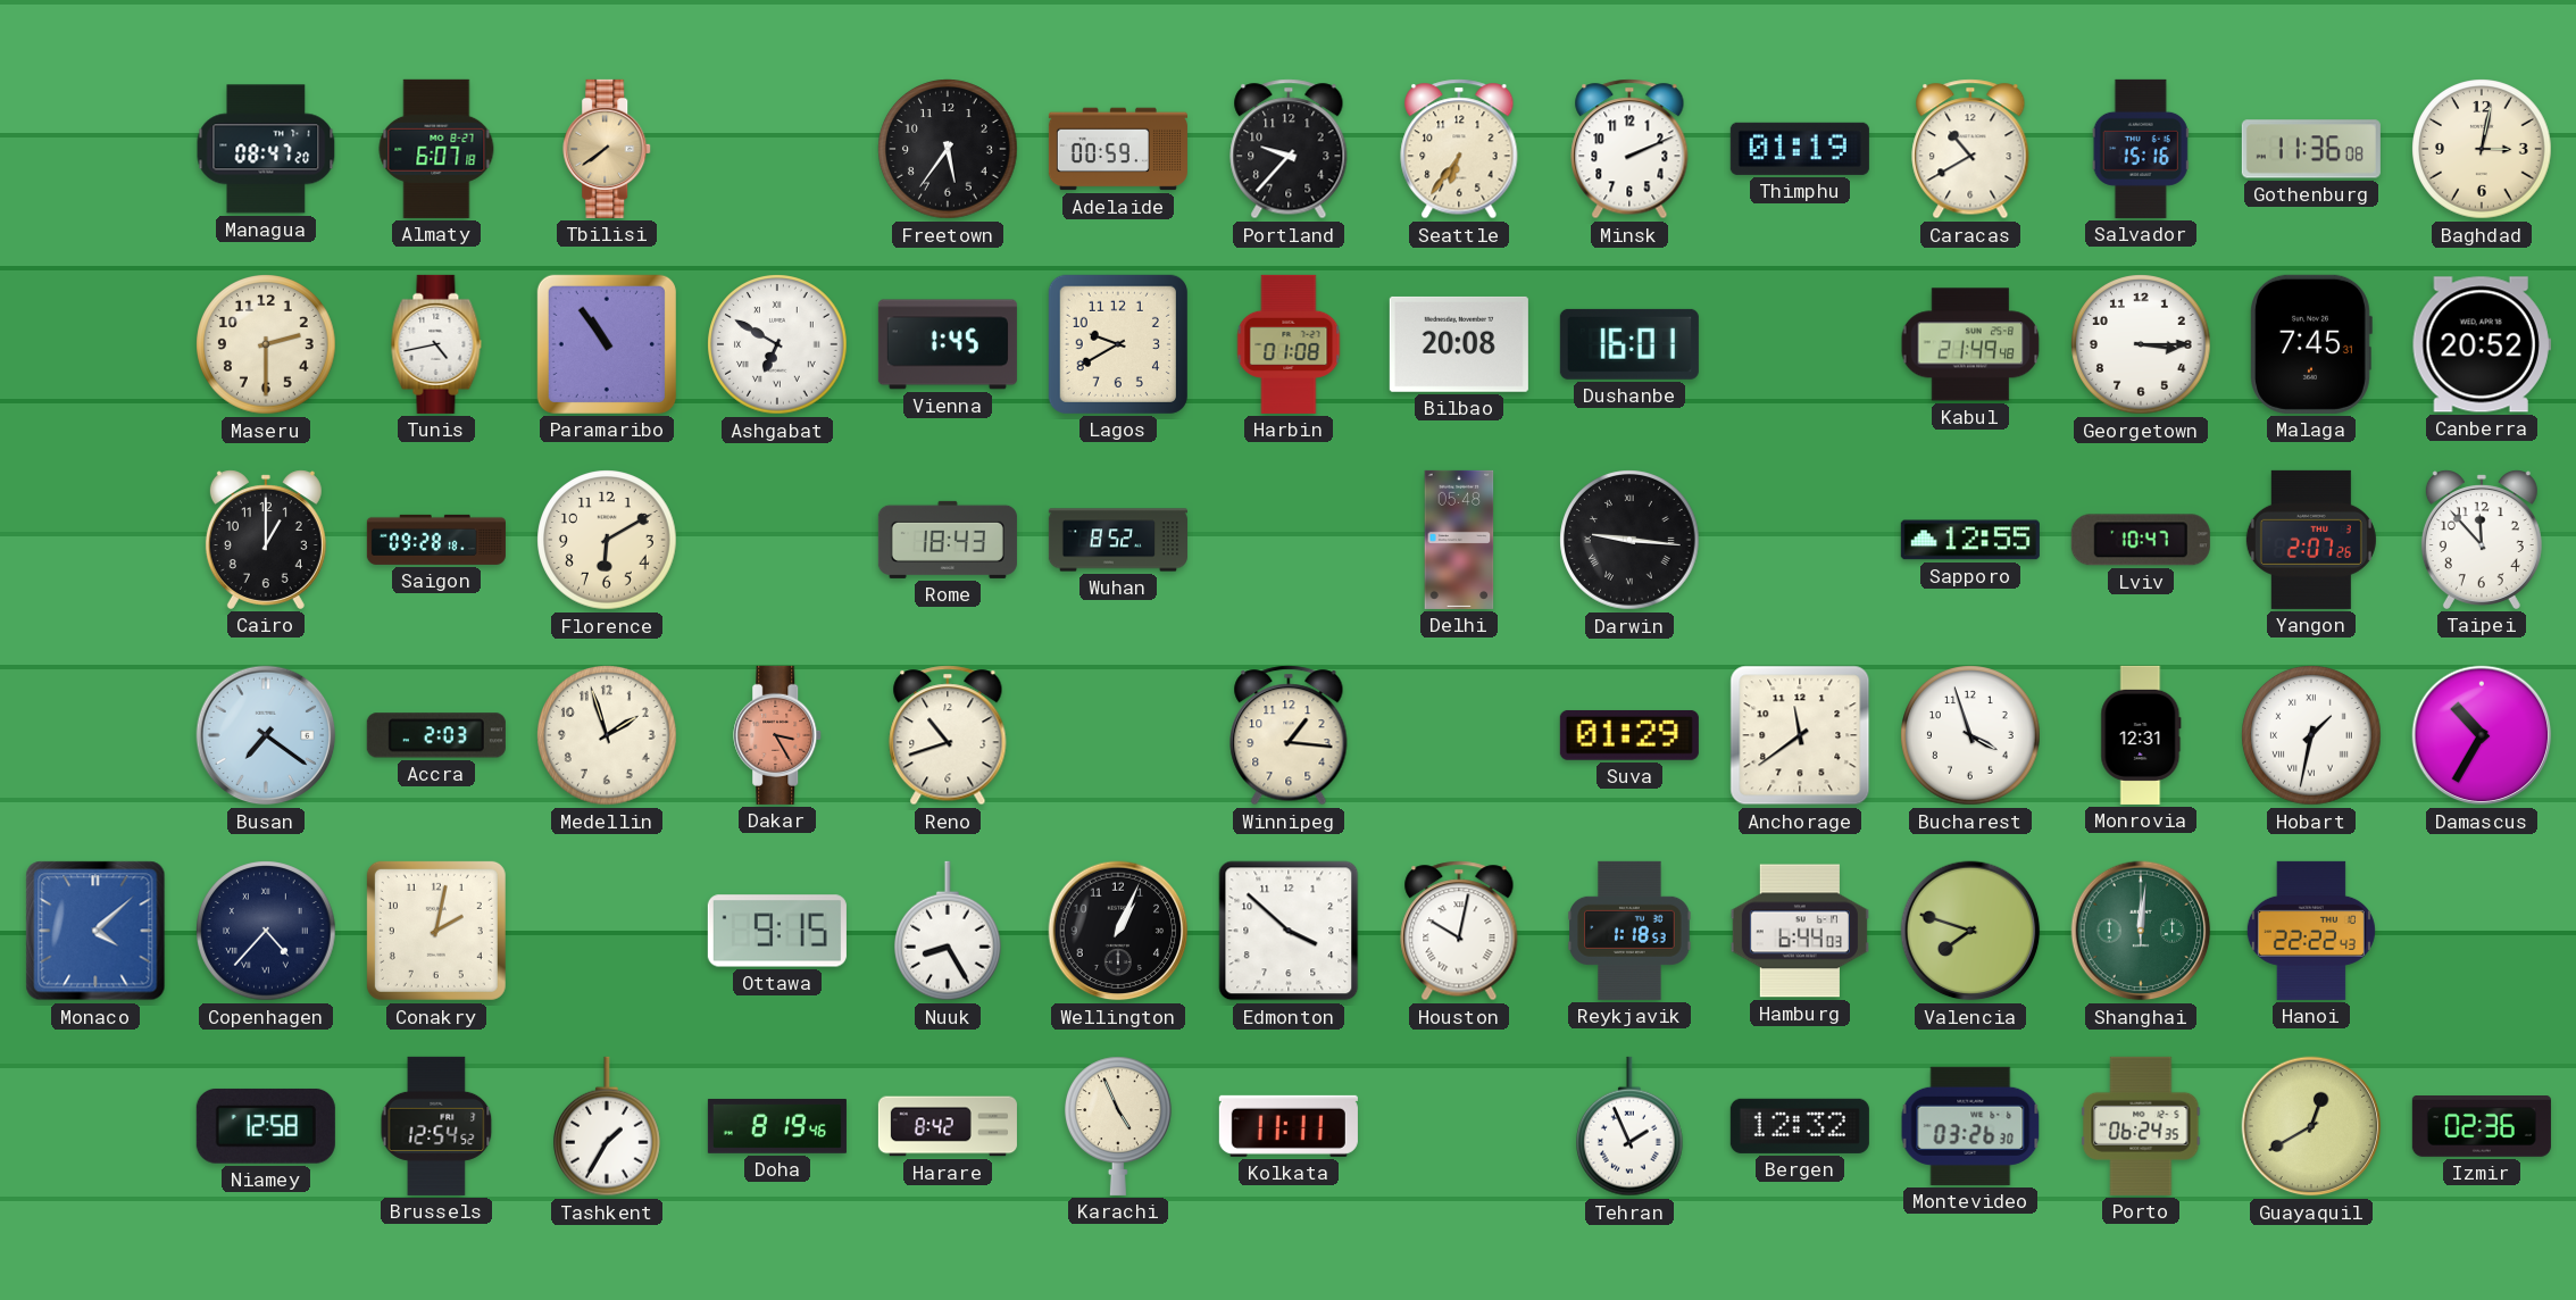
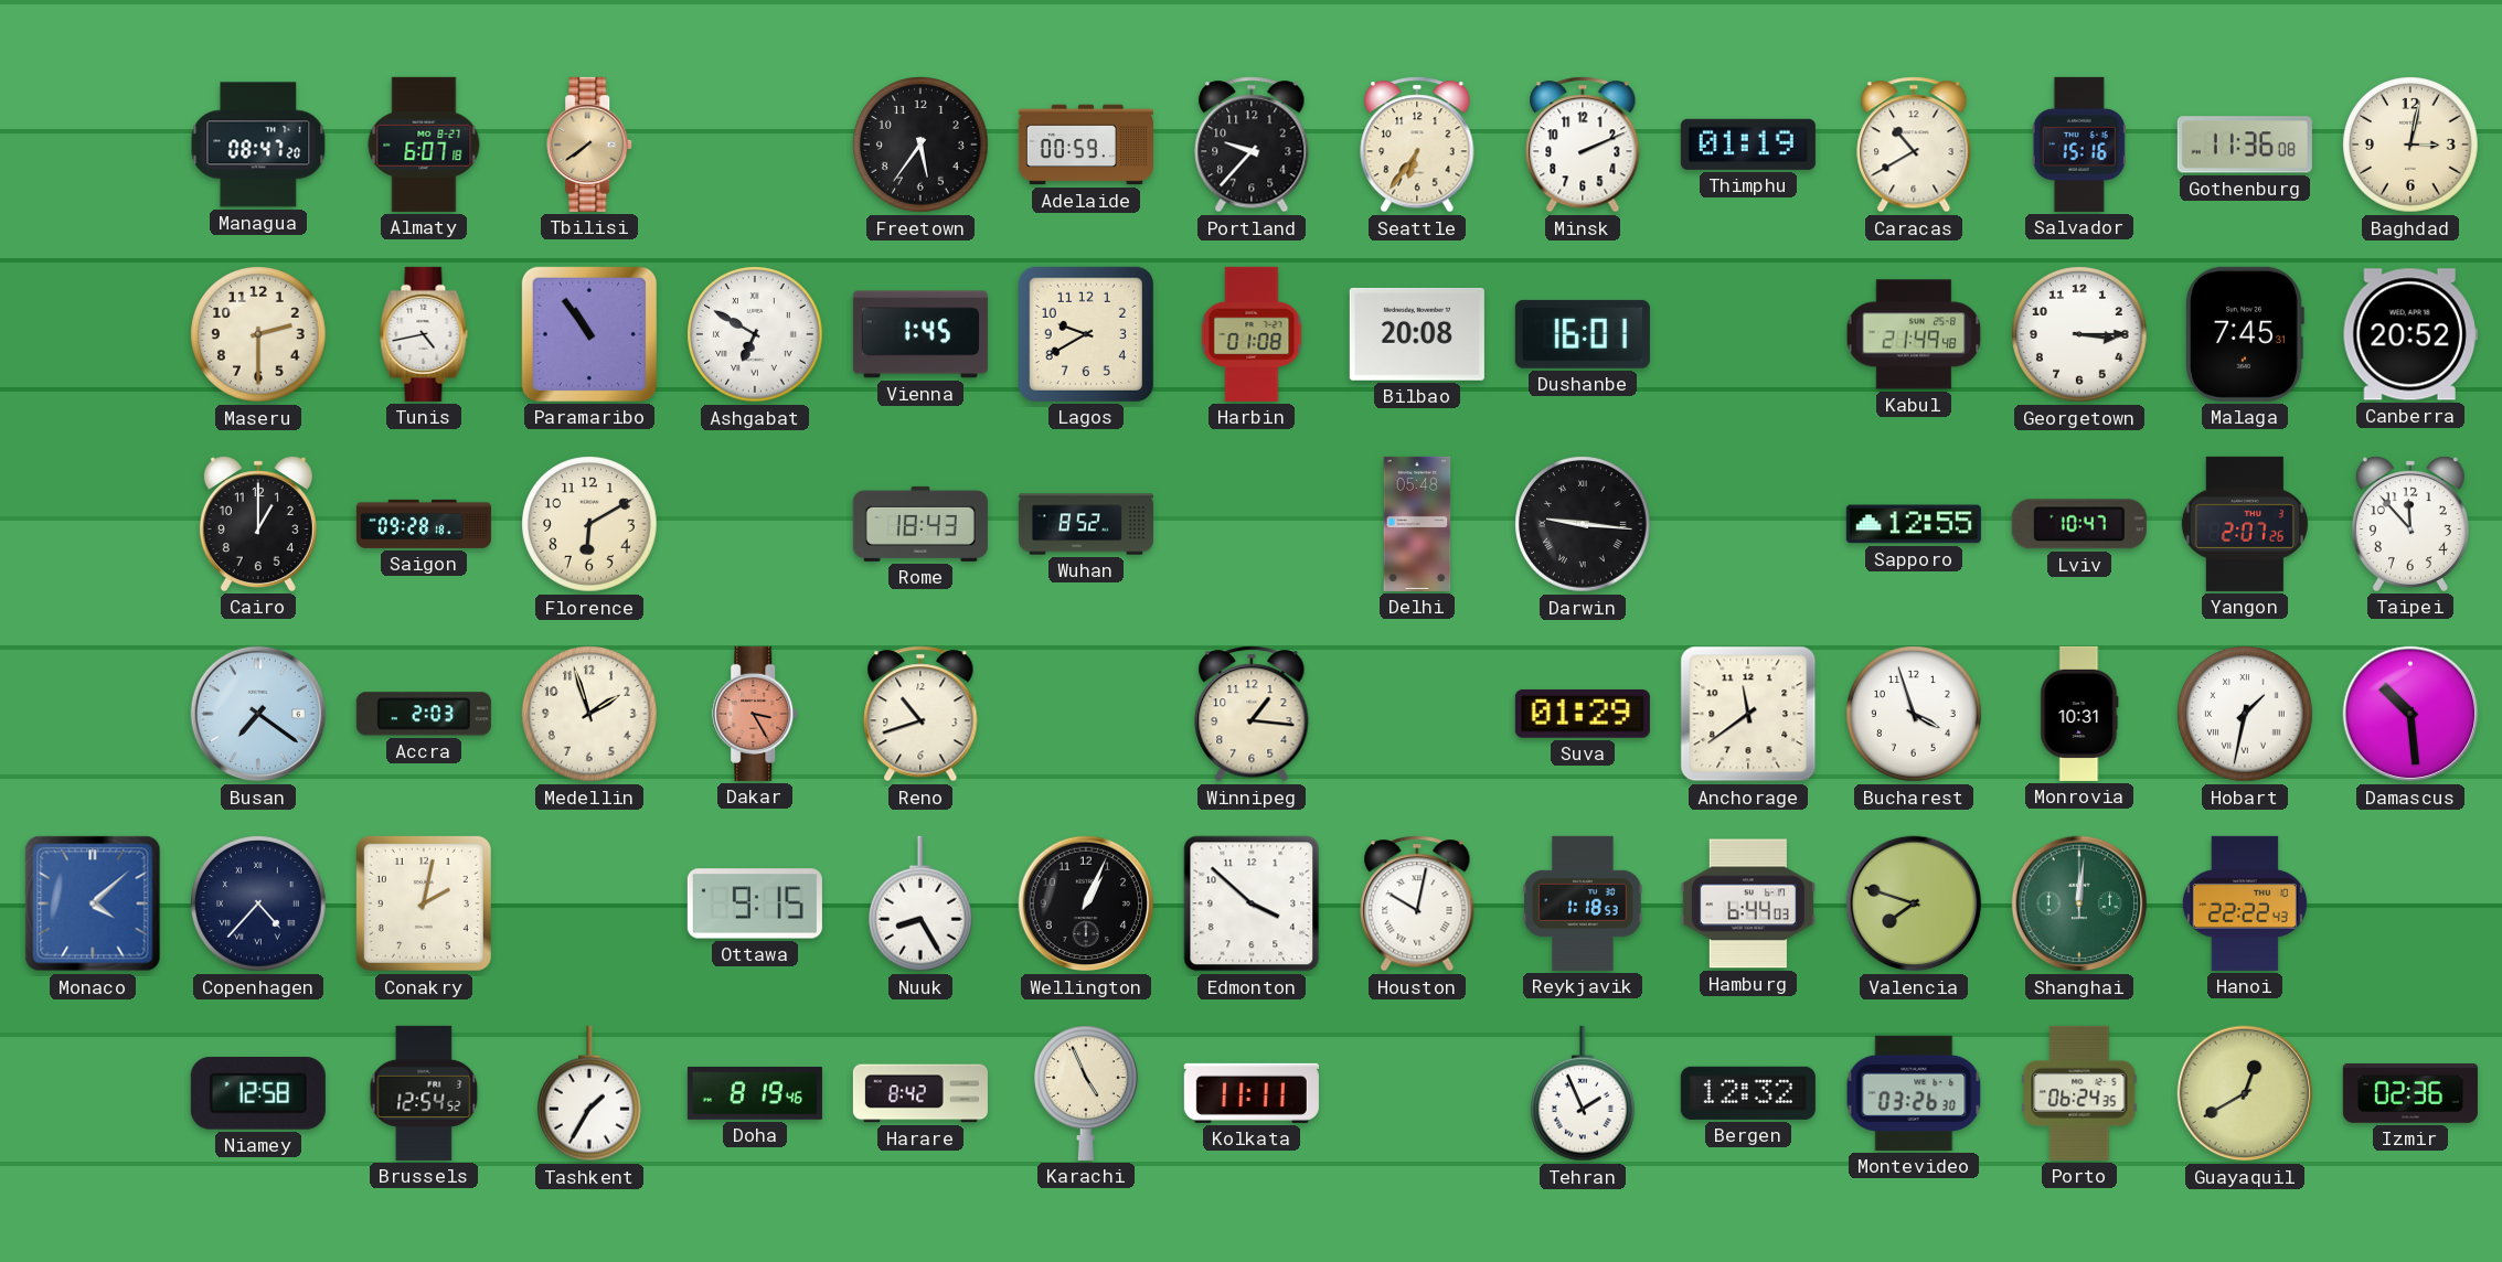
Monrovia: 12:31 -> 10:31 (2079, 714)
Damascus: 10:35 -> 10:29 (2410, 714)
